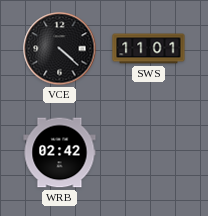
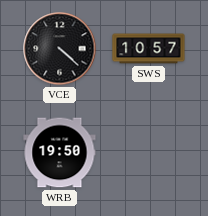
SWS: 11:01 -> 10:57 (149, 49)
WRB: 02:42 -> 19:50 (60, 153)
